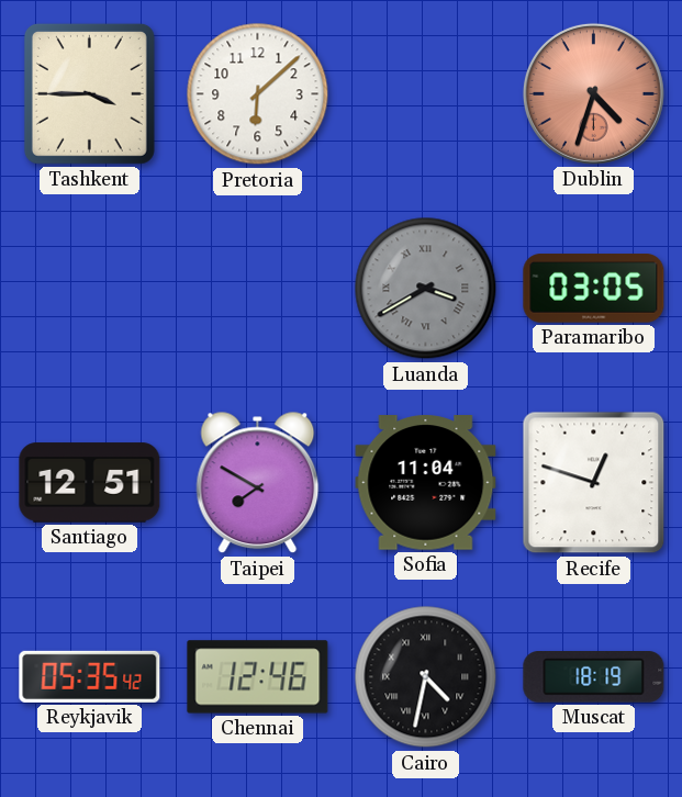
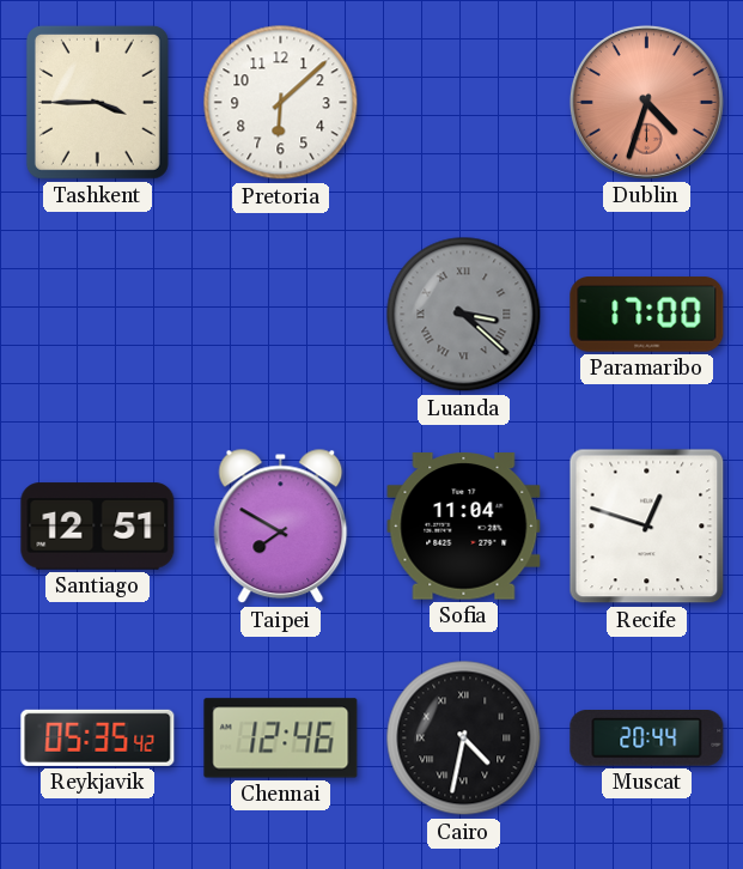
Luanda: 3:40 -> 3:22 (464, 315)
Paramaribo: 03:05 -> 17:00 (647, 315)
Muscat: 18:19 -> 20:44 (647, 739)
